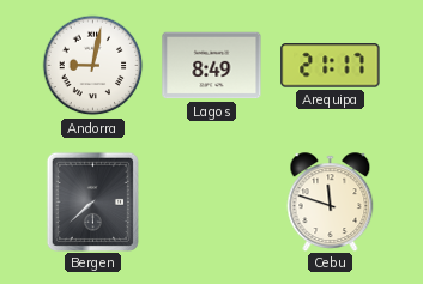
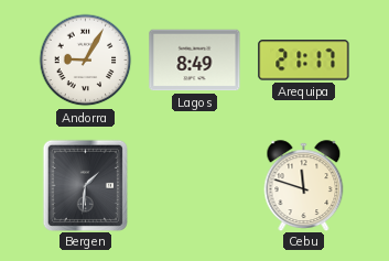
Andorra: 9:02 -> 9:05 (86, 61)
Bergen: 7:38 -> 1:31 (85, 185)
